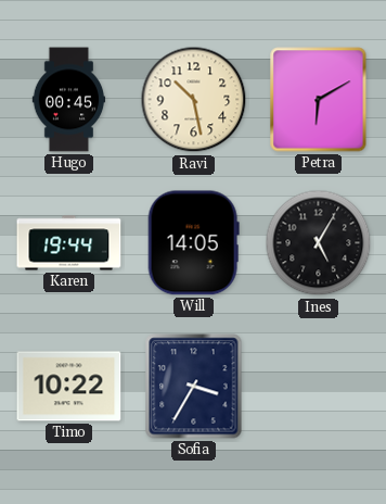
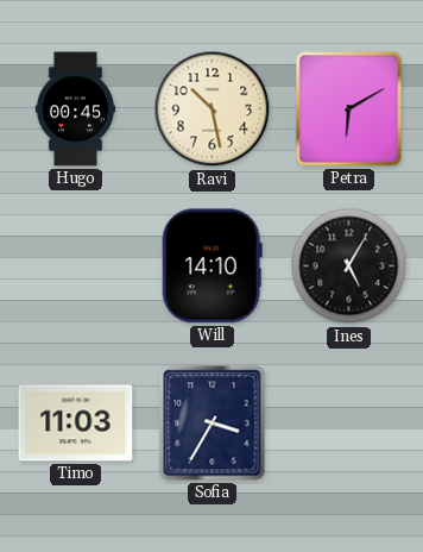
Karen: 19:44 -> none (69, 243)
Will: 14:05 -> 14:10 (211, 266)
Timo: 10:22 -> 11:03 (76, 424)
